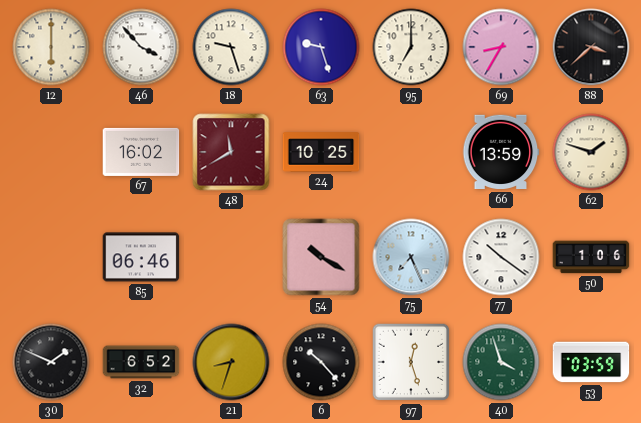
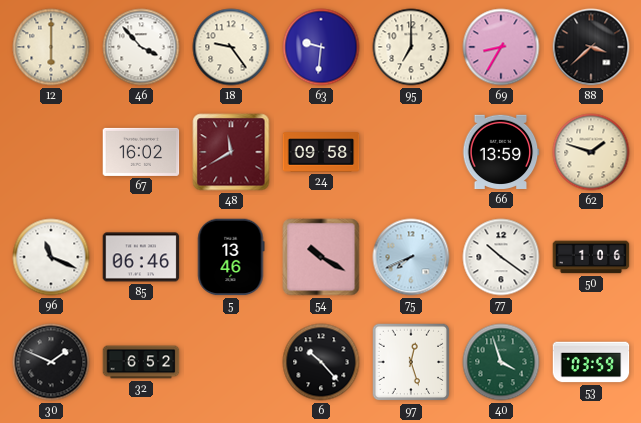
18: 9:27 -> 9:24 (231, 47)
63: 9:27 -> 9:31 (321, 47)
24: 10:25 -> 09:58 (321, 152)
96: none -> 11:19 (51, 257)
5: none -> 13:46 (231, 257)
75: 7:26 -> 7:41 (411, 257)
21: 8:33 -> none (231, 362)
